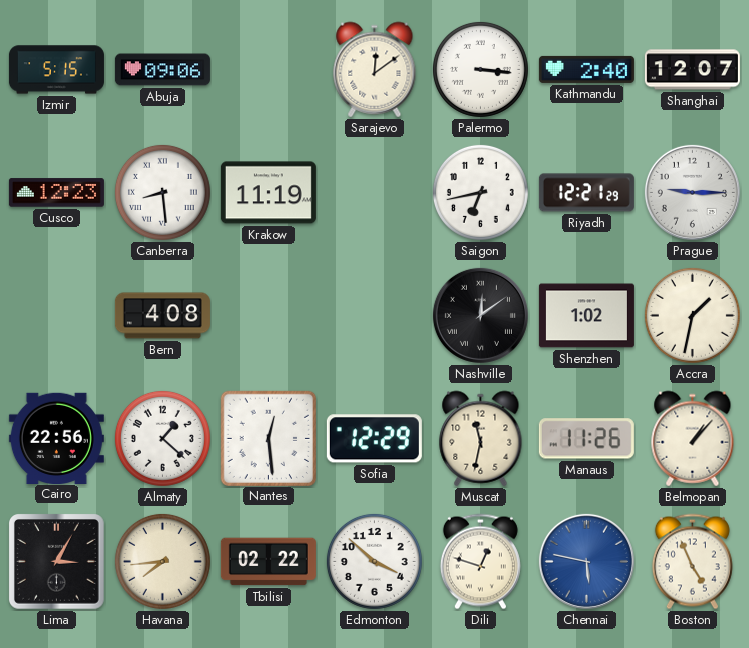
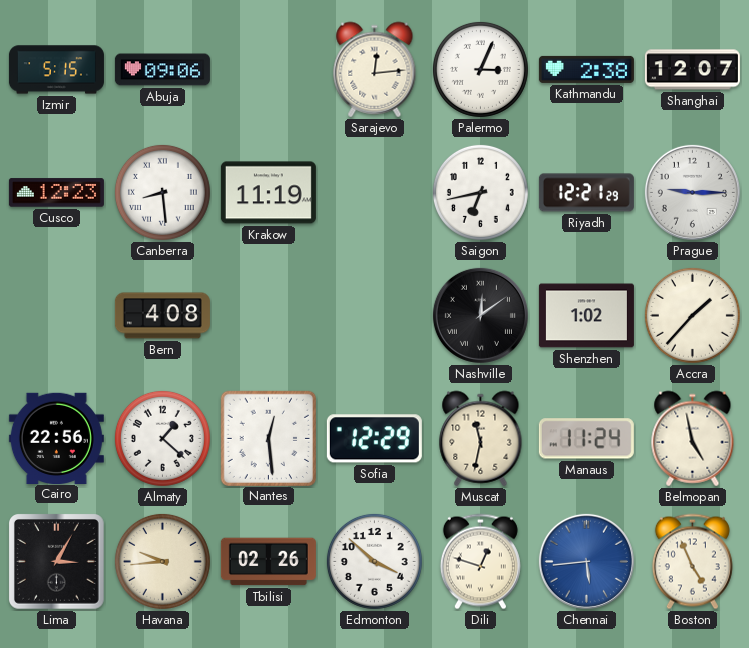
Sarajevo: 12:09 -> 12:14 (375, 70)
Palermo: 3:16 -> 3:04 (480, 69)
Kathmandu: 2:40 -> 2:38 (586, 69)
Accra: 1:32 -> 1:37 (692, 315)
Manaus: 11:26 -> 11:24 (586, 439)
Belmopan: 1:07 -> 4:58 (693, 439)
Havana: 7:44 -> 9:44 (162, 561)
Tbilisi: 02:22 -> 02:26 (268, 562)
Chennai: 5:47 -> 5:44 (586, 561)
